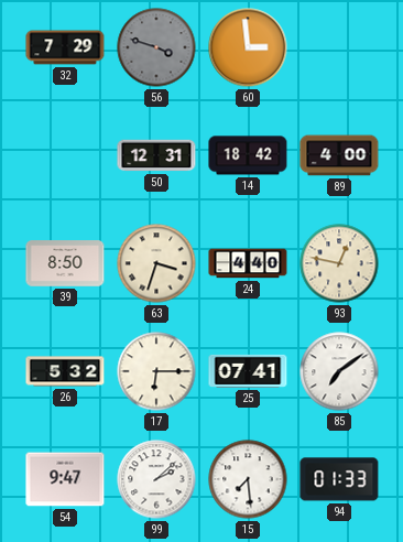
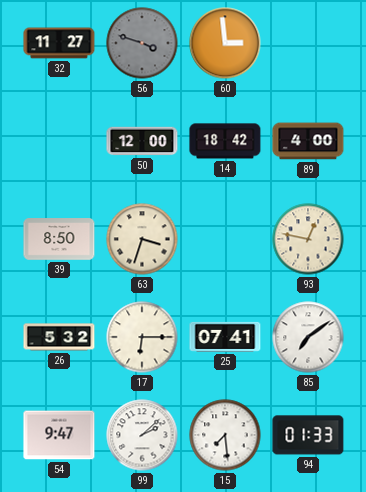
32: 7:29 -> 11:27 (59, 43)
50: 12:31 -> 12:00 (142, 141)
24: 4:40 -> none (248, 263)
